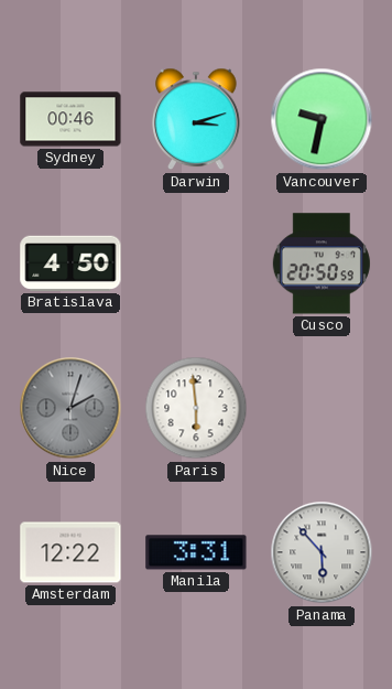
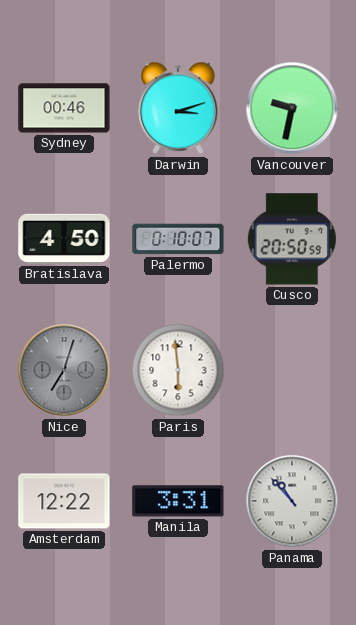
Palermo: none -> 0:10 (178, 239)
Nice: 2:03 -> 7:03 (64, 370)
Panama: 5:53 -> 10:53 (292, 501)
